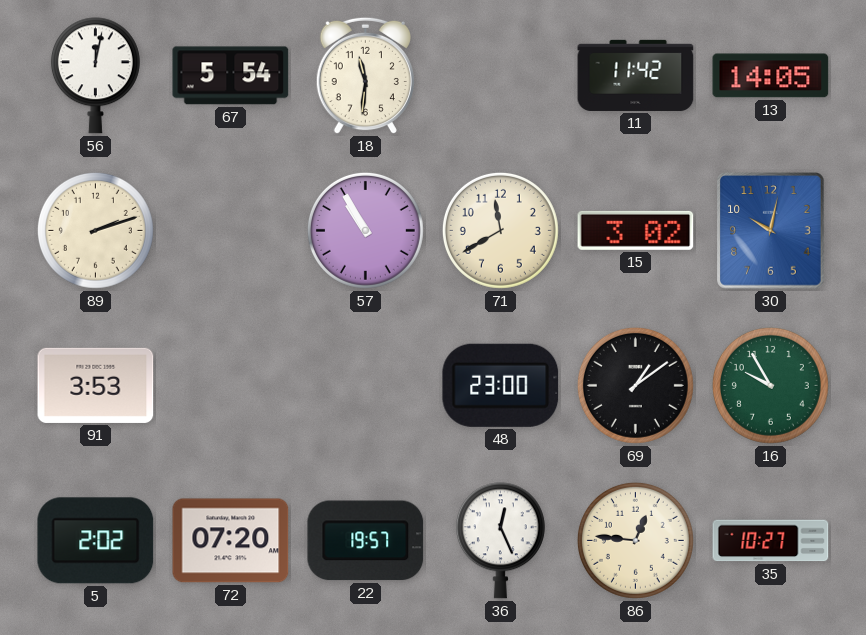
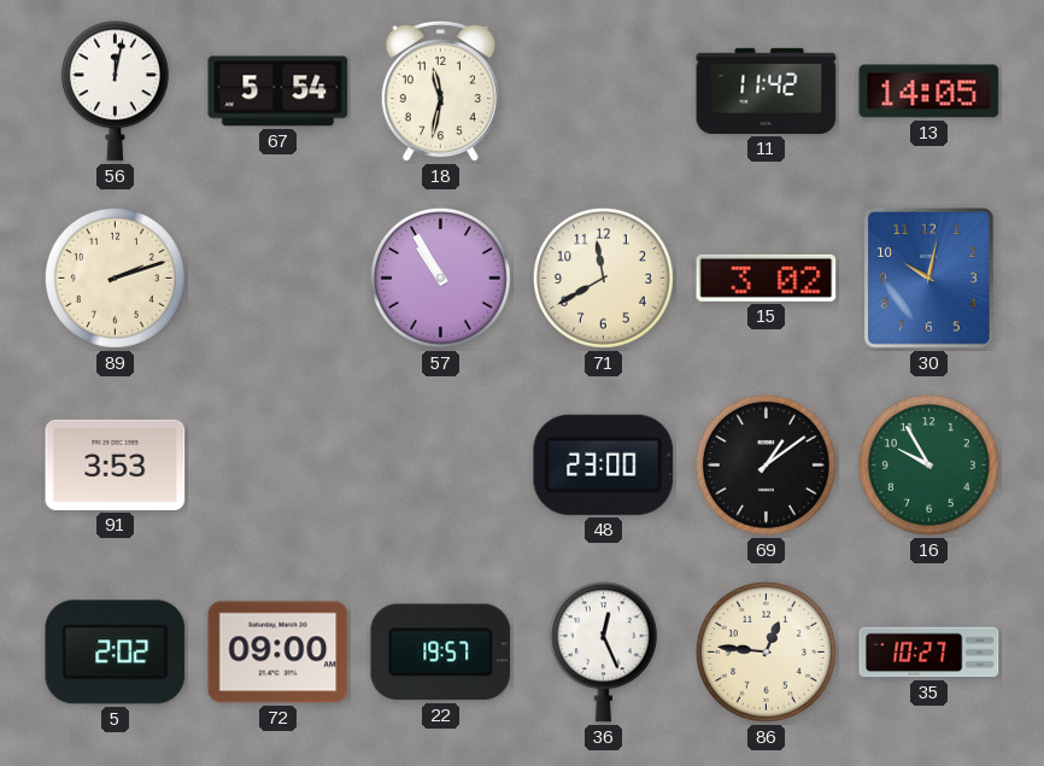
18: 11:31 -> 11:32 (440, 92)
72: 07:20 -> 09:00 (278, 653)
